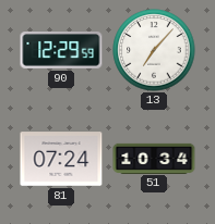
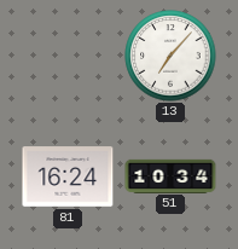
90: 12:29 -> none (61, 51)
81: 07:24 -> 16:24 (68, 176)
